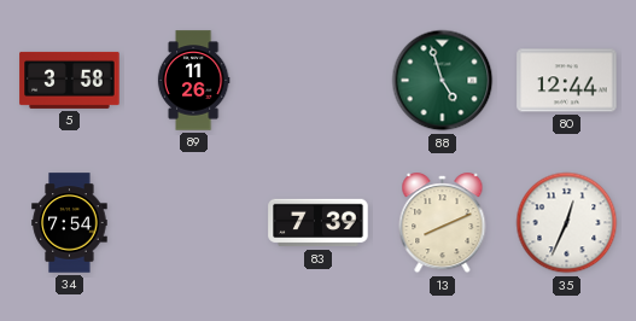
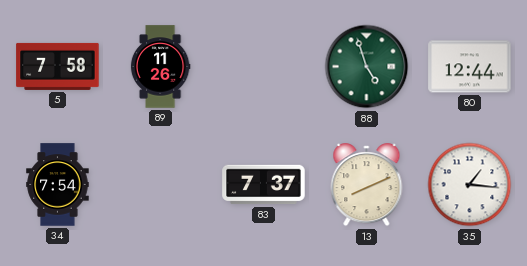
5: 3:58 -> 7:58 (58, 66)
83: 7:39 -> 7:37 (264, 185)
35: 12:34 -> 1:16 (470, 185)
